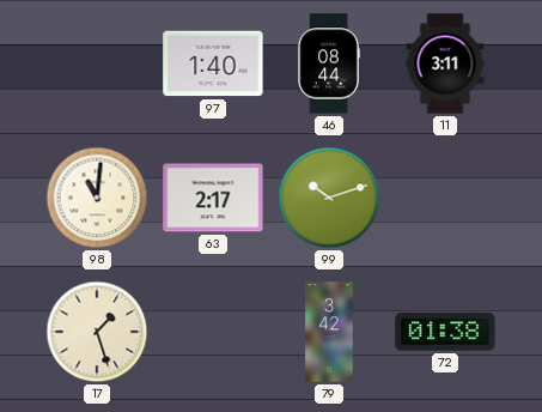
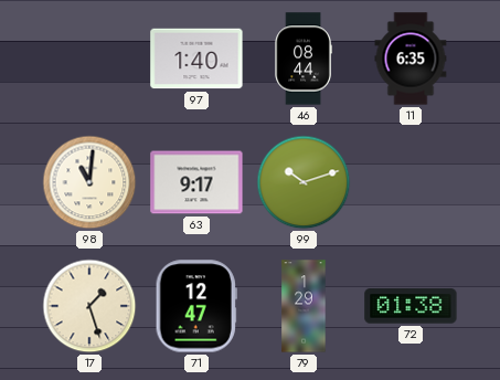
11: 3:11 -> 6:35 (411, 59)
63: 2:17 -> 9:17 (196, 182)
71: none -> 12:47 (196, 306)
79: 3:42 -> 1:29 (304, 306)
